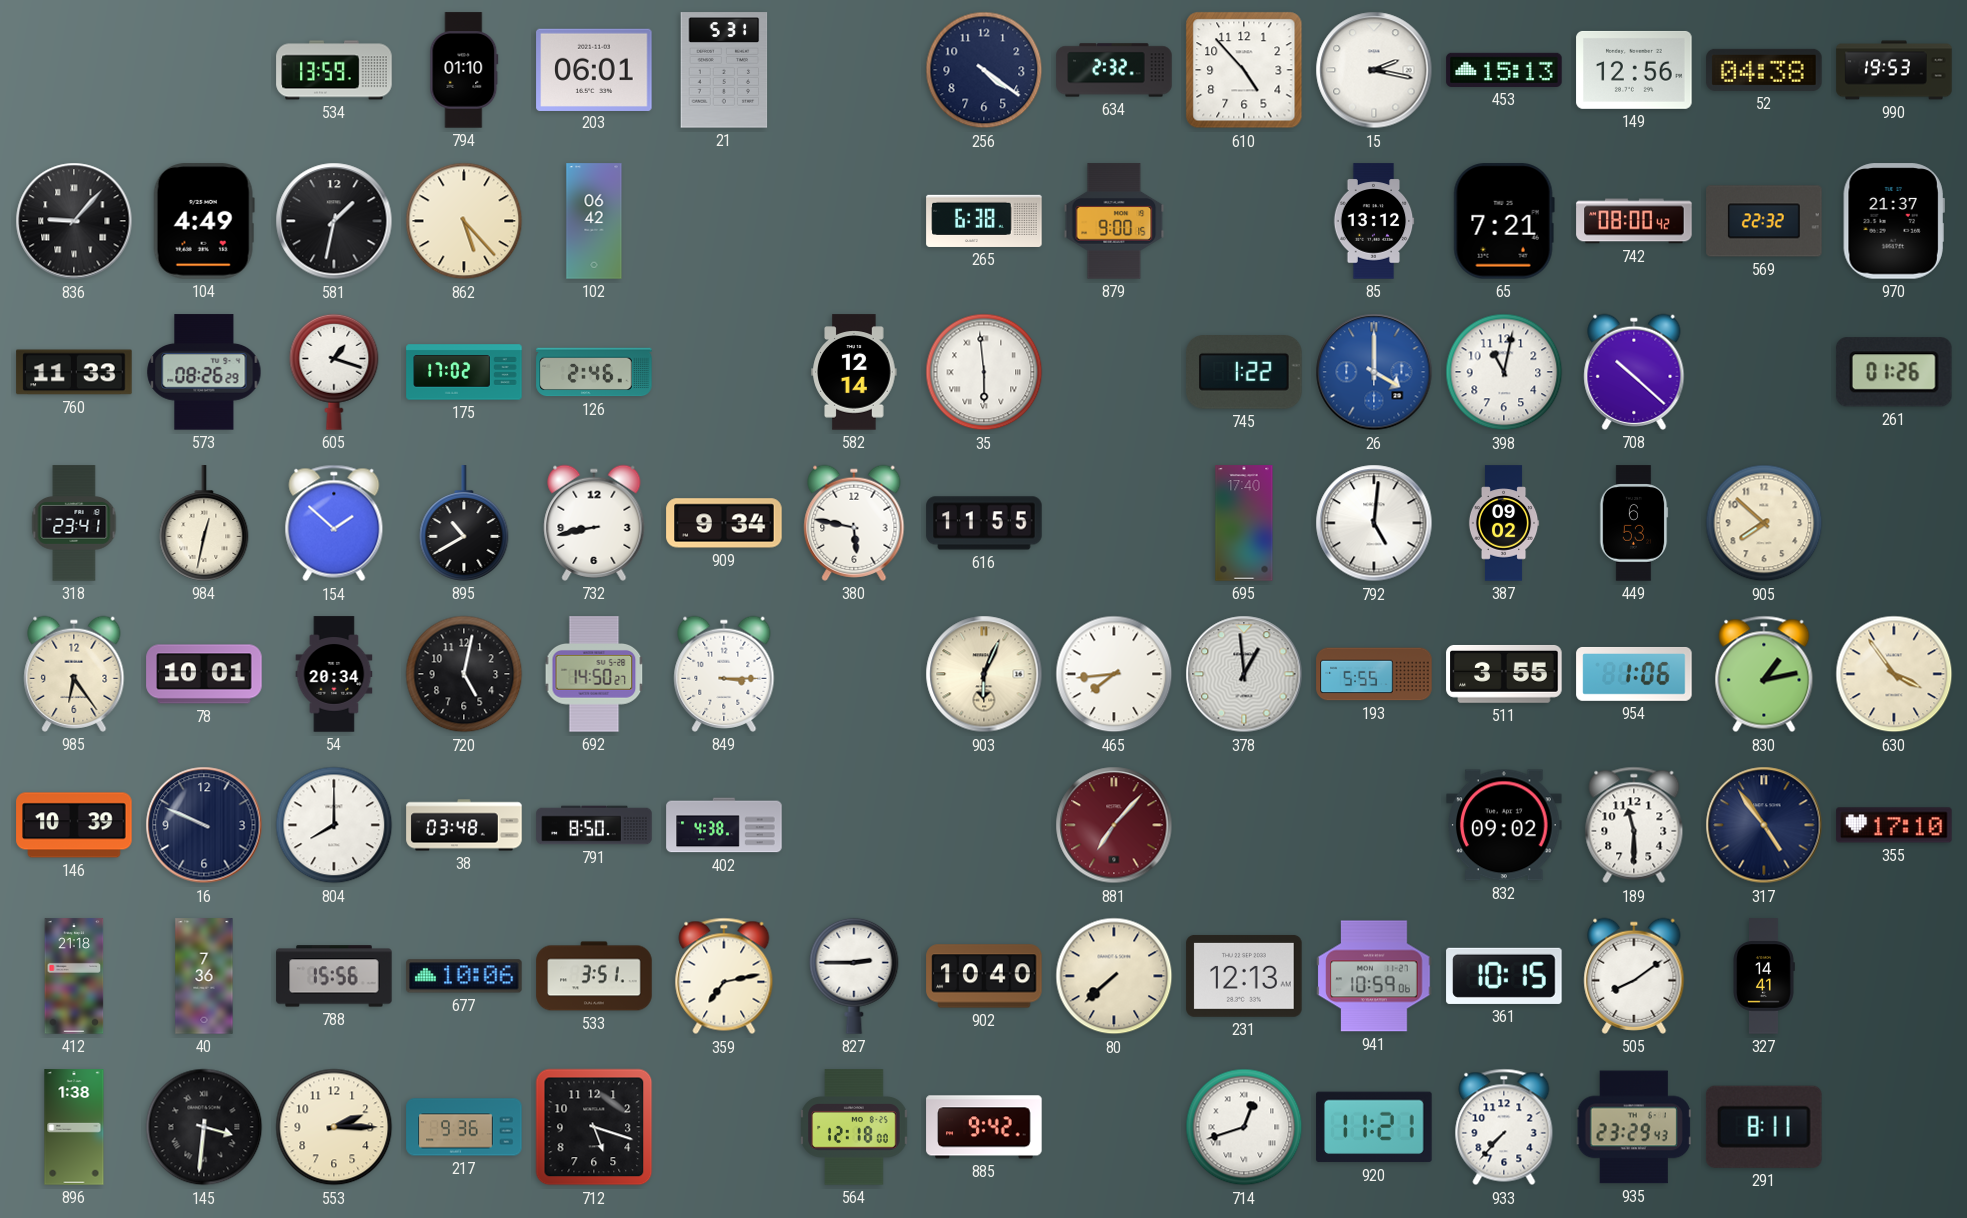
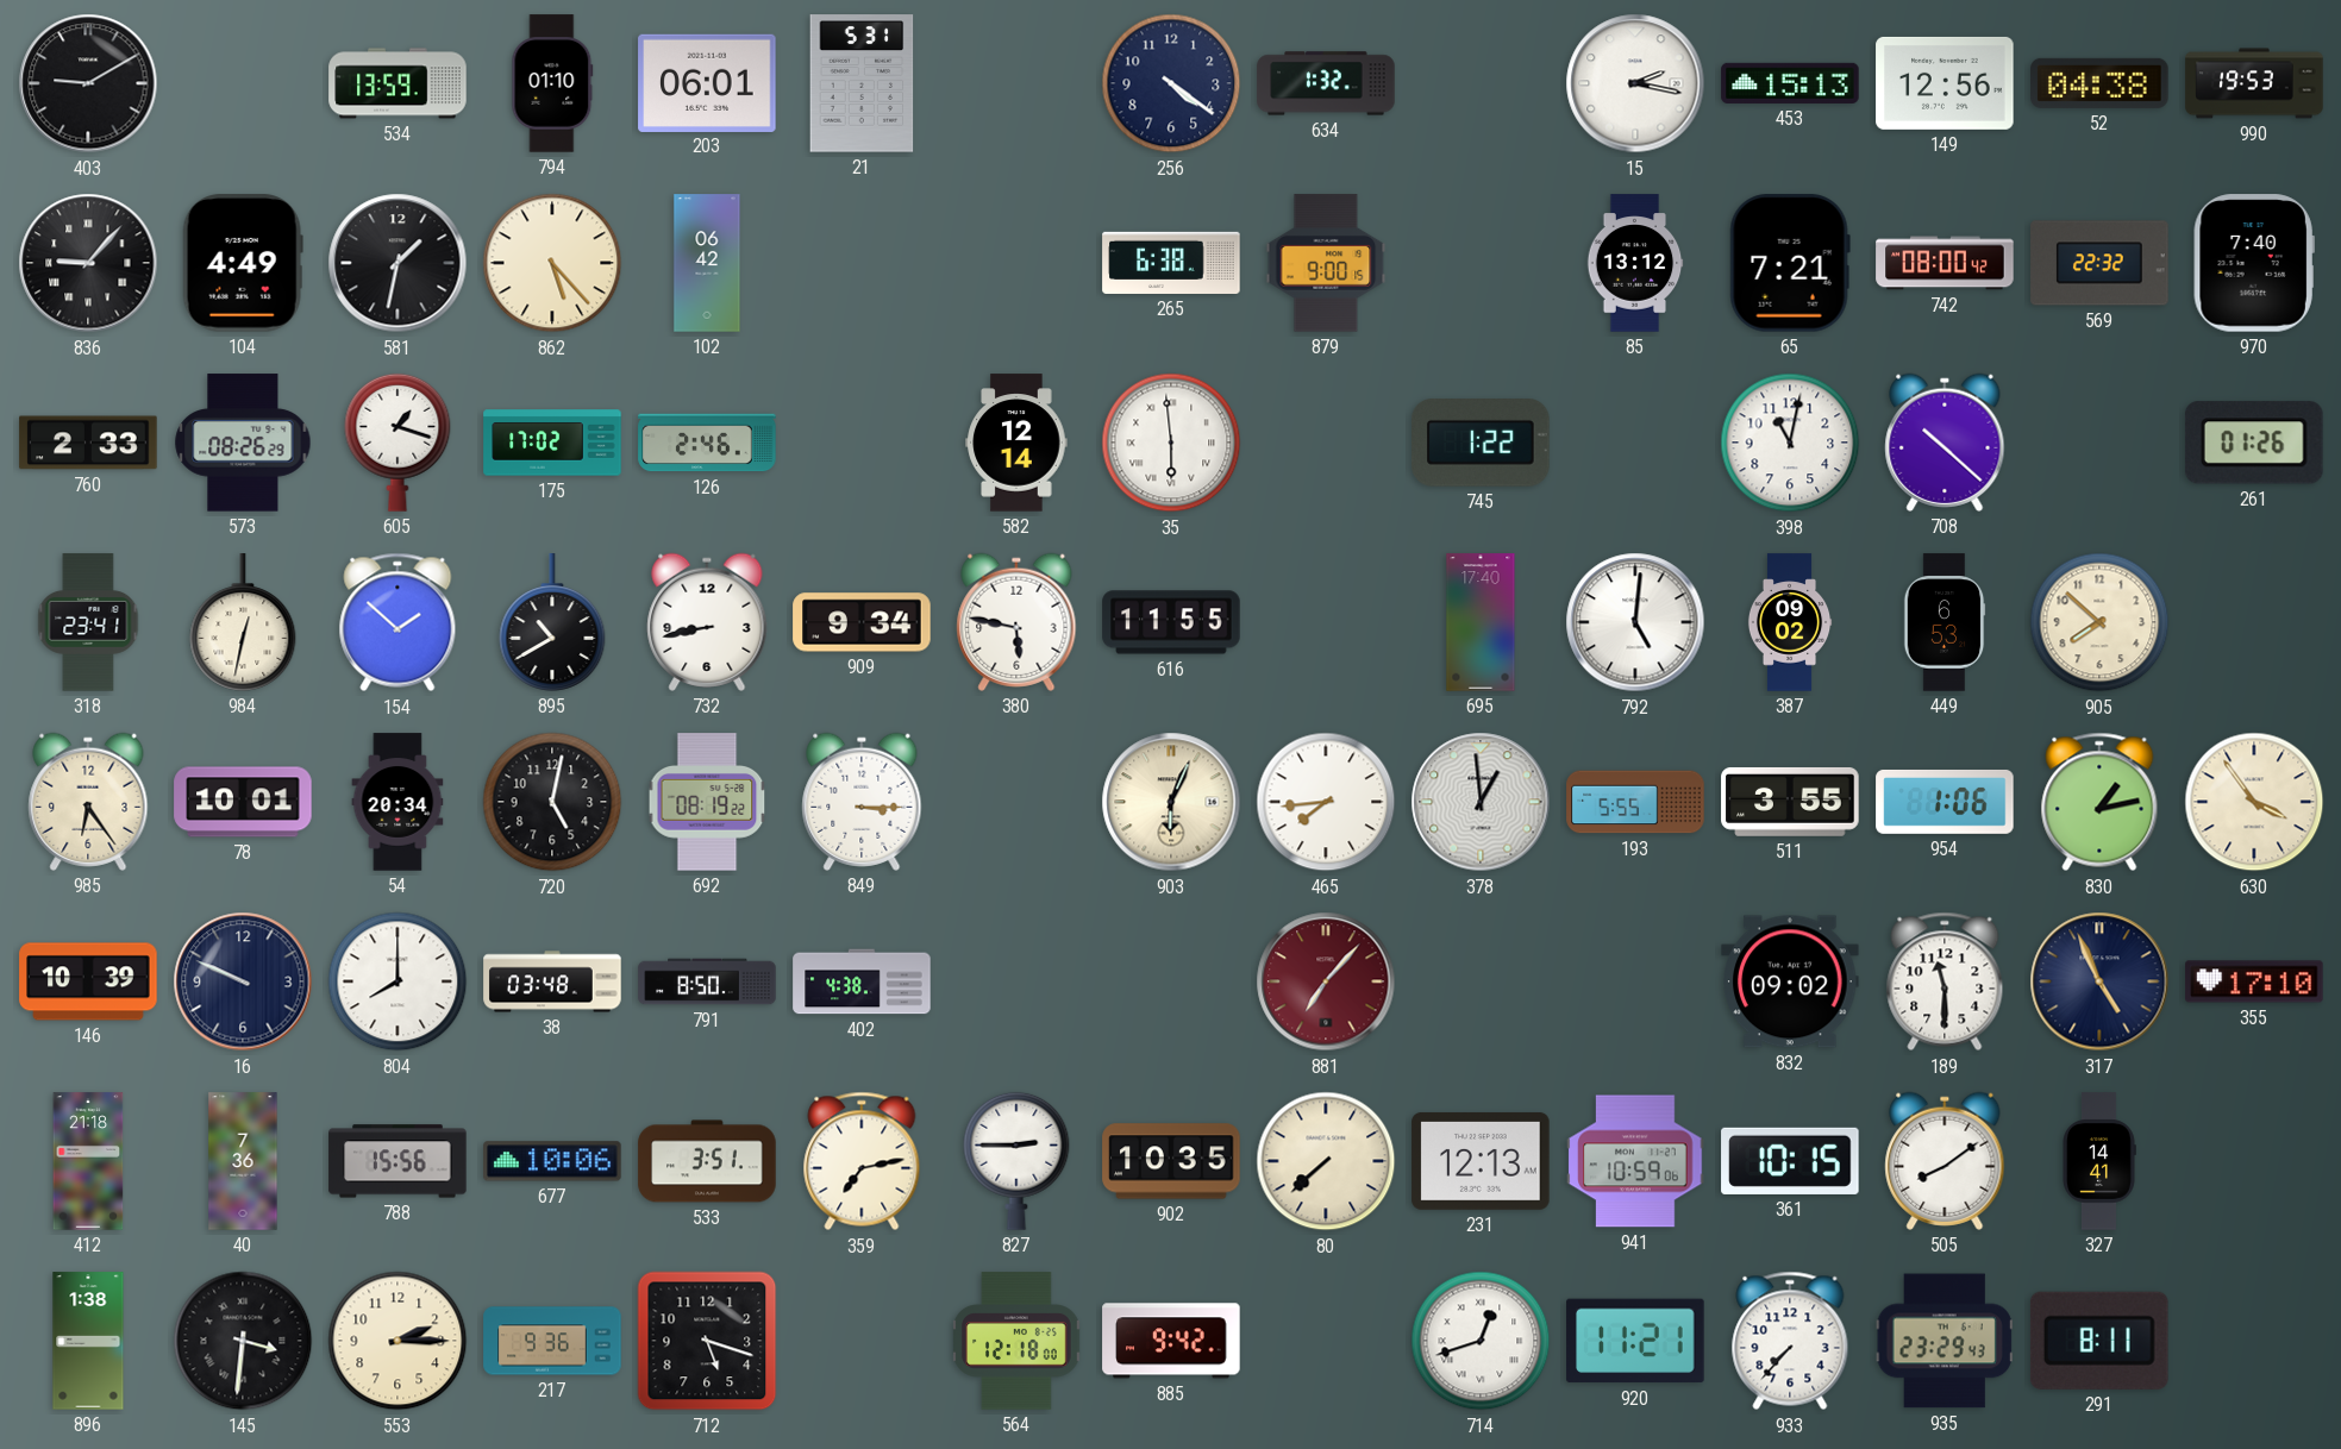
403: none -> 9:10 (88, 83)
634: 2:32 -> 1:32 (1326, 83)
610: 4:53 -> none (1244, 70)
970: 21:37 -> 7:40 (2254, 263)
760: 11:33 -> 2:33 (88, 443)
26: 4:00 -> none (1374, 372)
692: 14:50 -> 08:19 (707, 802)
317: 4:54 -> 4:56 (2099, 981)
902: 10:40 -> 10:35 (1171, 1161)
